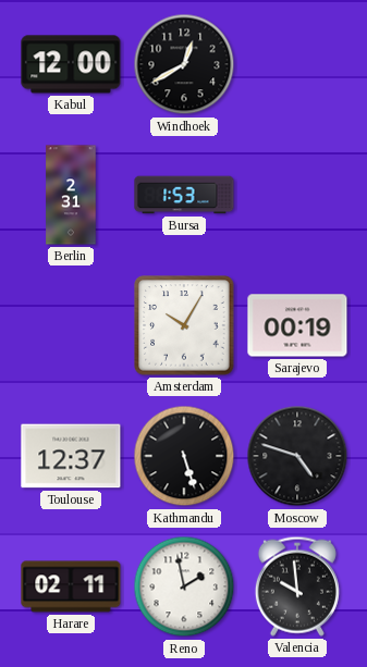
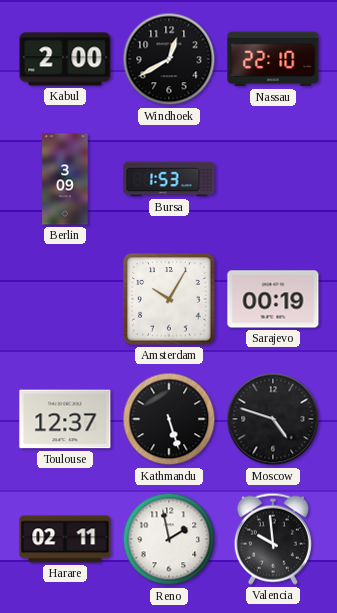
Kabul: 12:00 -> 2:00 (65, 59)
Nassau: none -> 22:10 (273, 59)
Berlin: 2:31 -> 3:09 (65, 179)
